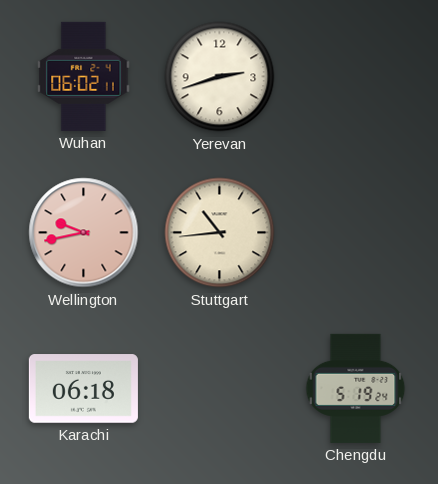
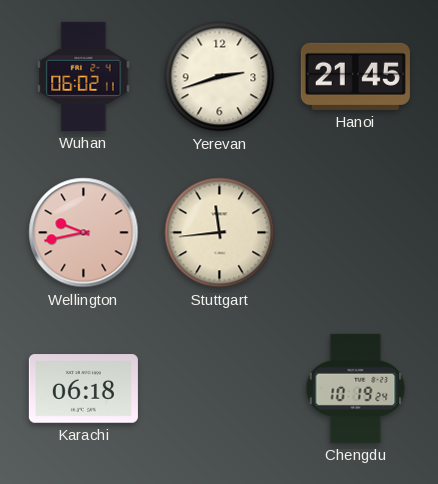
Hanoi: none -> 21:45 (355, 76)
Stuttgart: 10:44 -> 11:44 (220, 233)
Chengdu: 5:19 -> 10:19 (356, 388)
